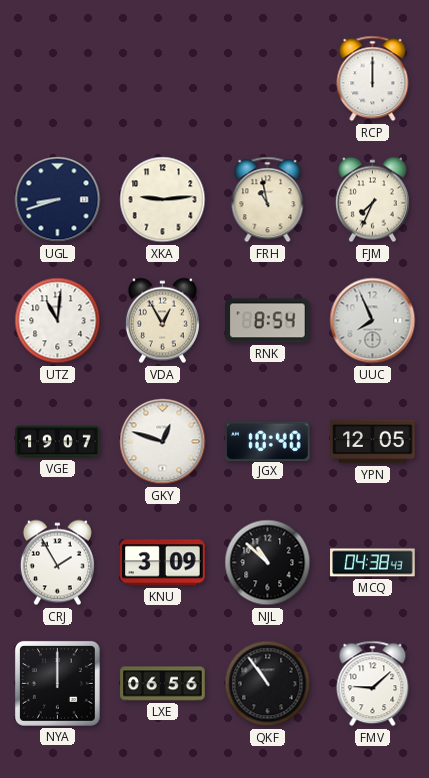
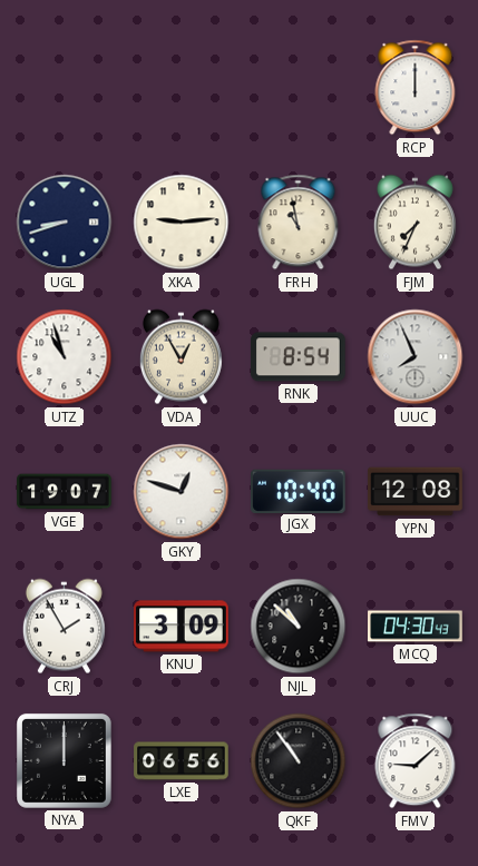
UTZ: 11:01 -> 10:57 (65, 357)
YPN: 12:05 -> 12:08 (416, 492)
MCQ: 04:38 -> 04:30 (416, 627)
